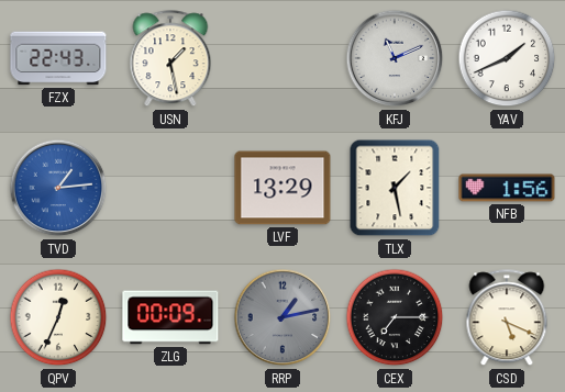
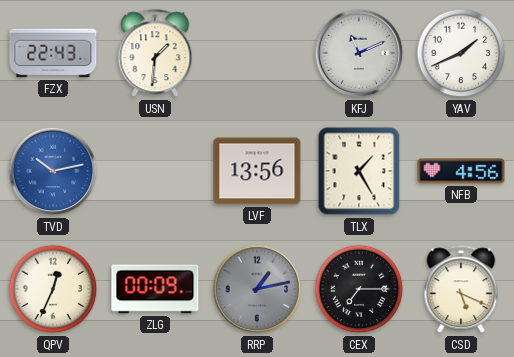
USN: 1:28 -> 1:31 (155, 54)
TVD: 1:14 -> 10:13 (53, 171)
LVF: 13:29 -> 13:56 (257, 171)
TLX: 1:28 -> 1:25 (359, 171)
NFB: 1:56 -> 4:56 (461, 171)
